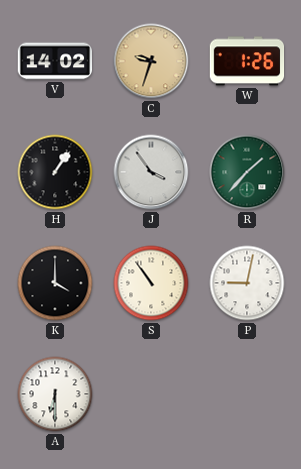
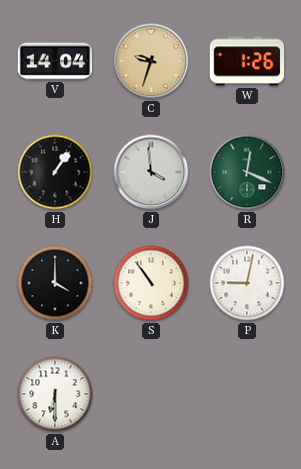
V: 14:02 -> 14:04 (55, 61)
J: 3:54 -> 3:59 (151, 172)
R: 1:37 -> 12:19 (247, 172)
